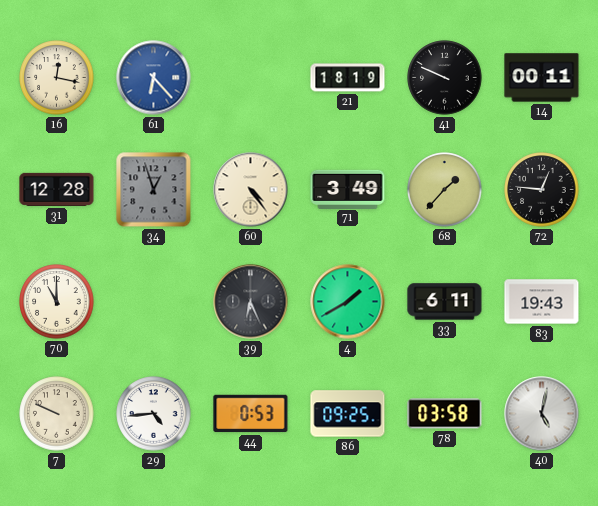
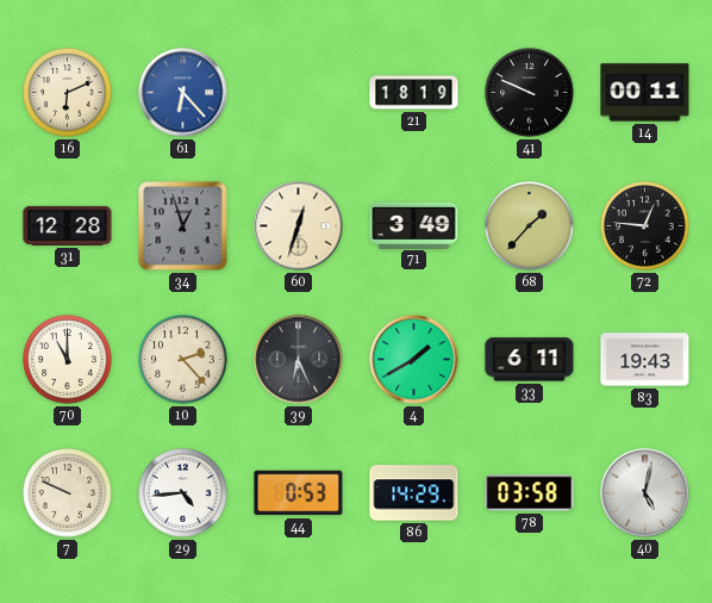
16: 12:17 -> 6:11 (68, 93)
60: 4:24 -> 12:33 (299, 226)
10: none -> 2:23 (183, 360)
86: 09:25 -> 14:29 (414, 493)
